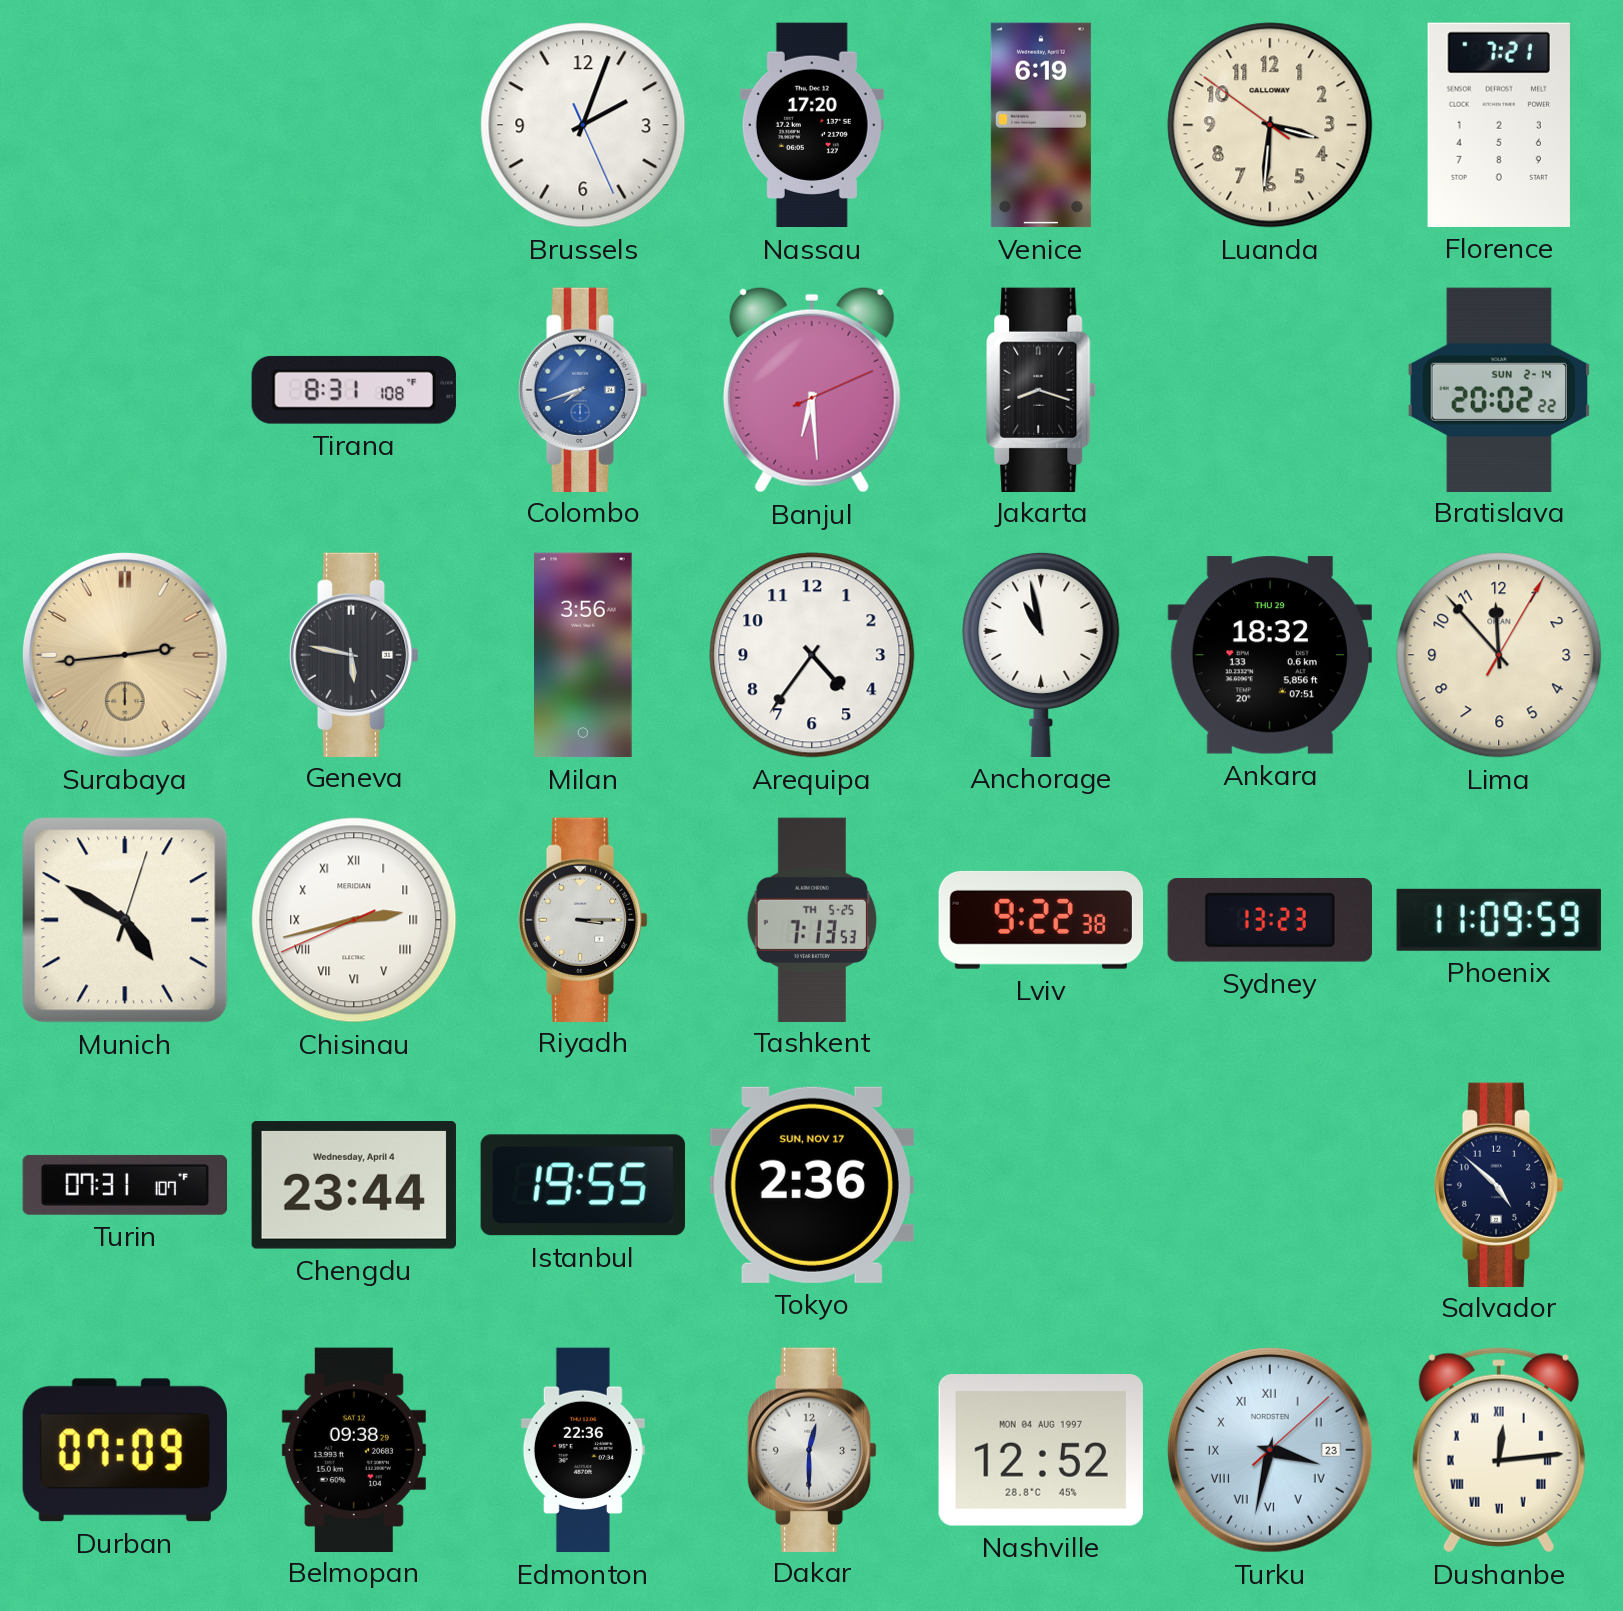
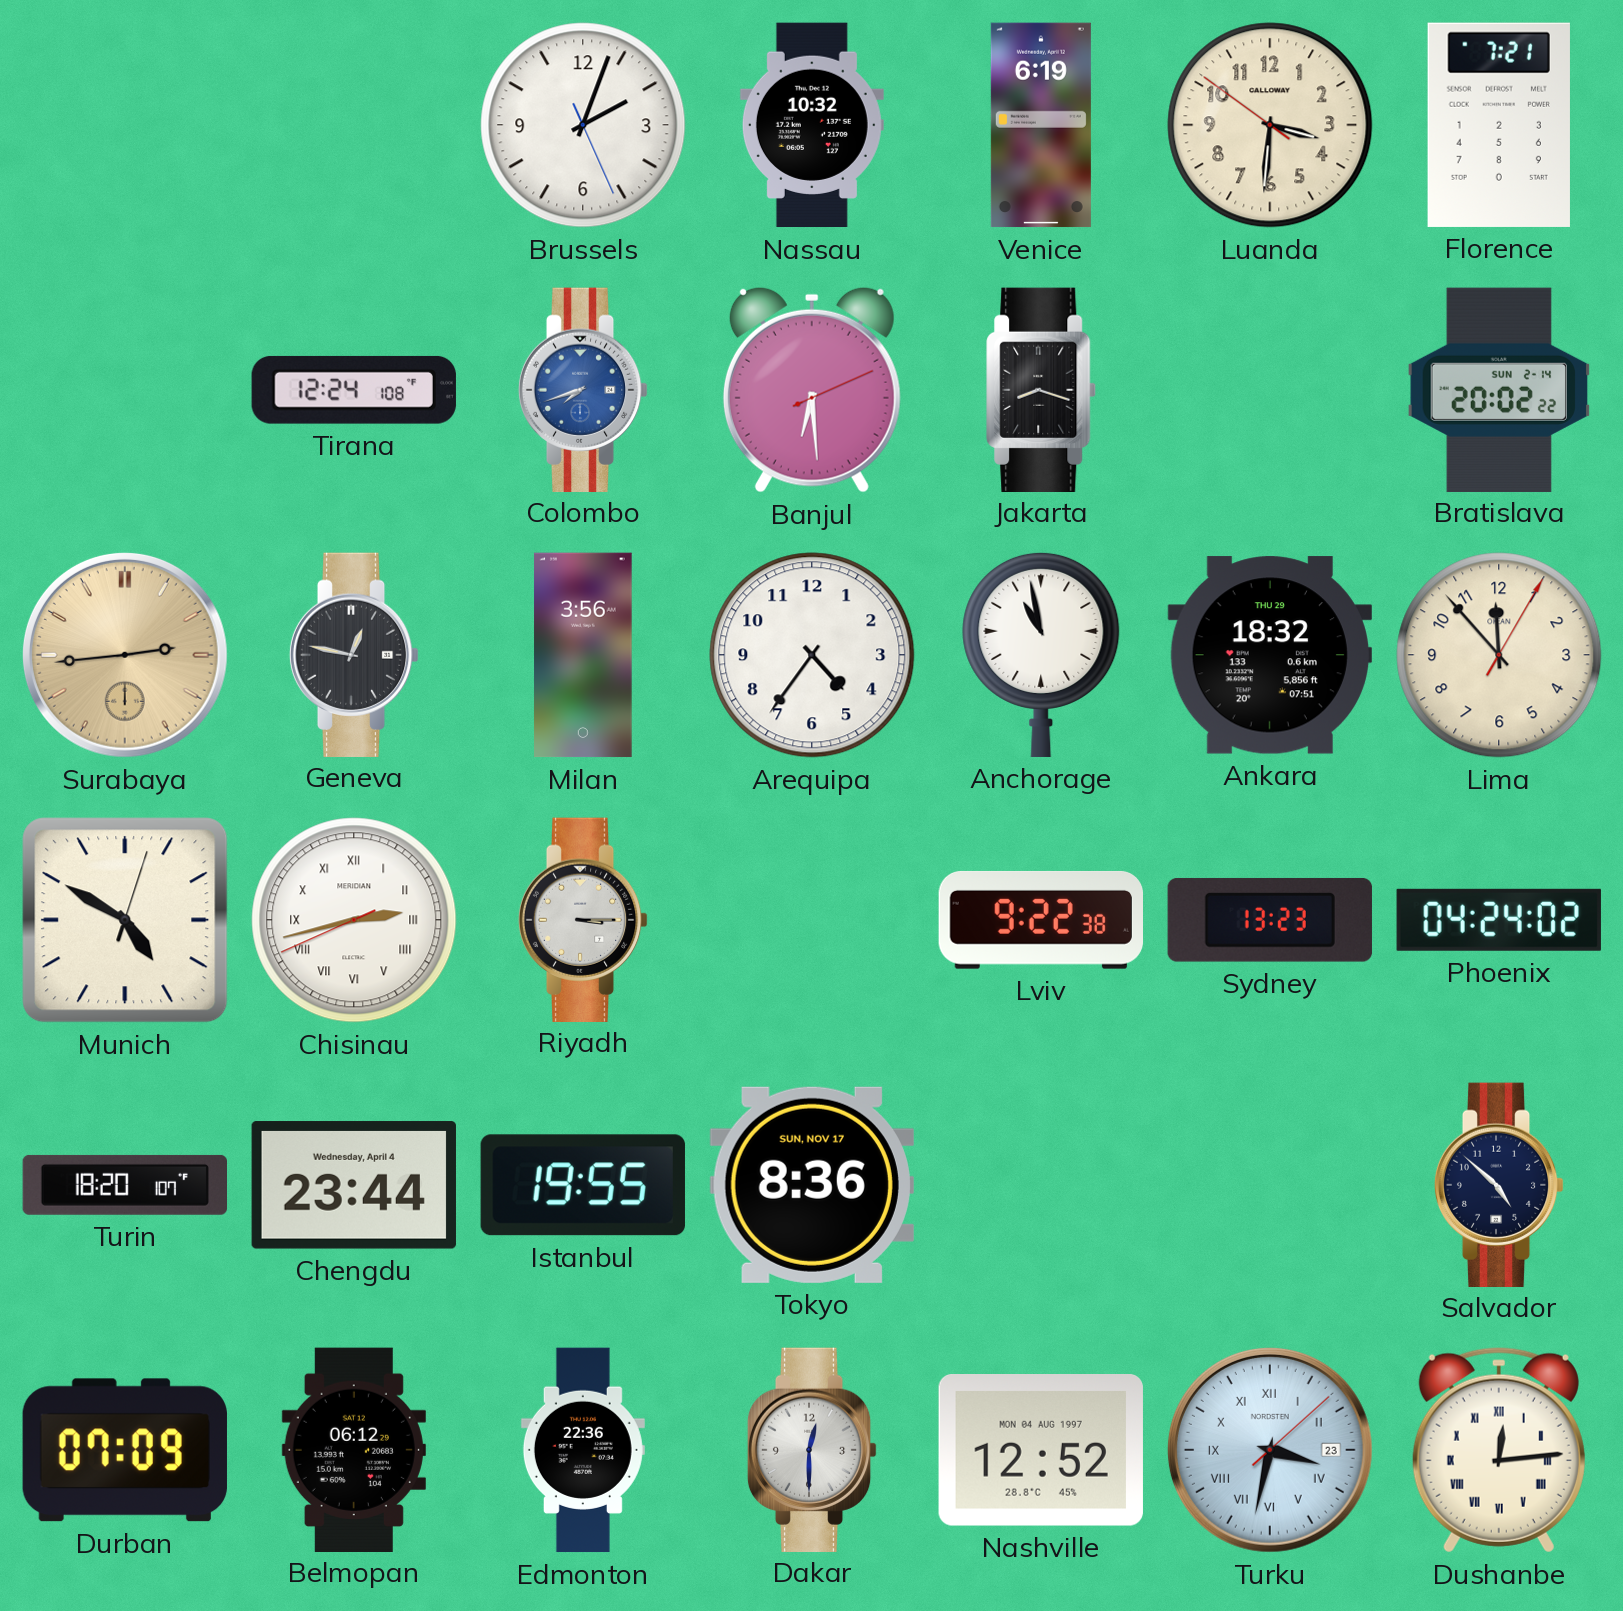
Nassau: 17:20 -> 10:32 (812, 125)
Tirana: 8:31 -> 12:24 (354, 390)
Geneva: 5:47 -> 12:47 (354, 654)
Tashkent: 7:13 -> none (812, 919)
Phoenix: 11:09 -> 04:24 (1499, 920)
Turin: 07:31 -> 18:20 (124, 1185)
Tokyo: 2:36 -> 8:36 (812, 1185)
Belmopan: 09:38 -> 06:12 (354, 1449)
